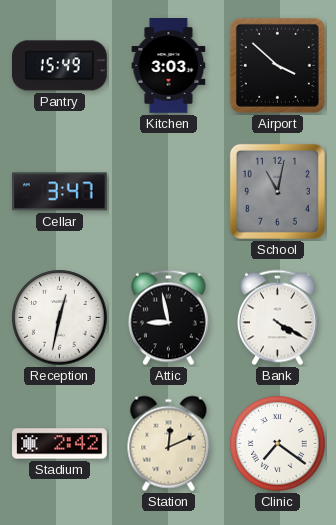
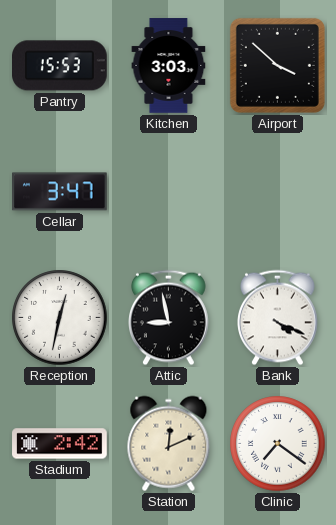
Pantry: 15:49 -> 15:53 (60, 66)
School: 11:02 -> none (277, 191)
Bank: 4:20 -> 4:19 (278, 318)
